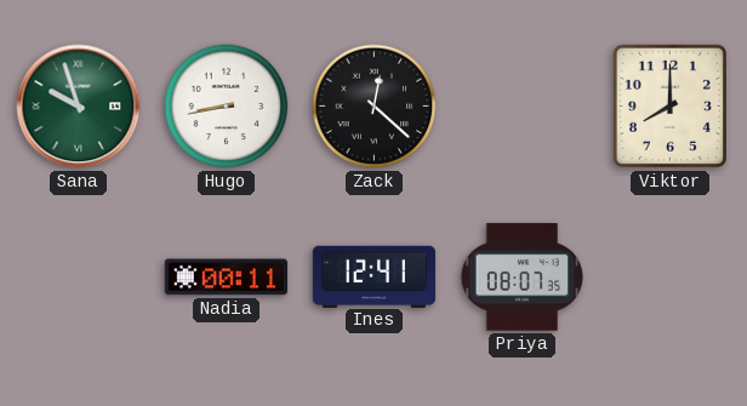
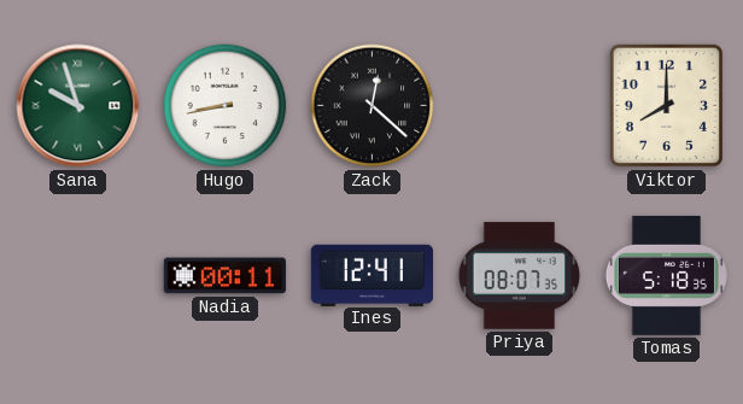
Tomas: none -> 5:18 (666, 276)
